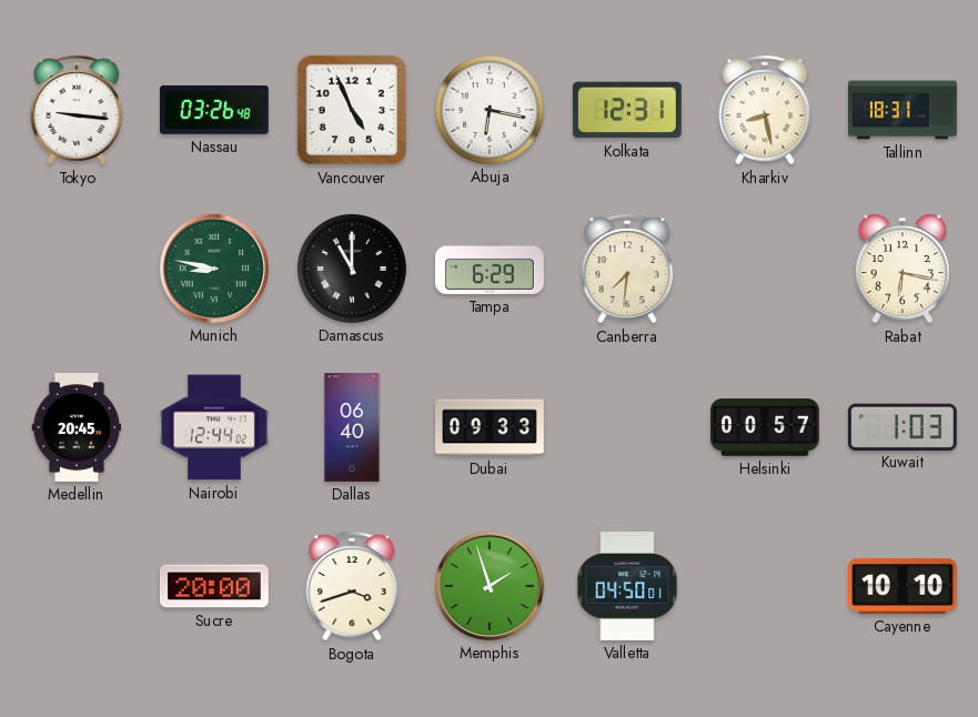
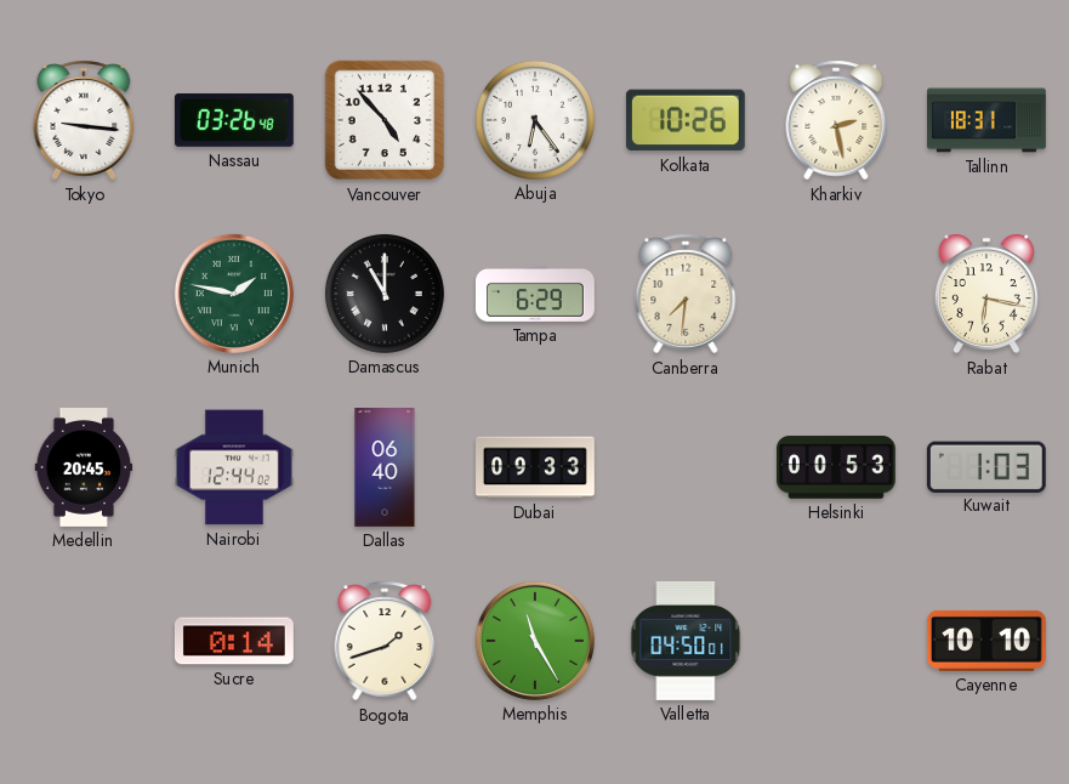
Vancouver: 4:56 -> 4:53 (385, 120)
Abuja: 6:17 -> 6:24 (535, 120)
Kolkata: 12:31 -> 10:26 (686, 120)
Kharkiv: 8:28 -> 2:28 (836, 120)
Munich: 8:47 -> 1:47 (234, 294)
Helsinki: 00:57 -> 00:53 (836, 467)
Sucre: 20:00 -> 0:14 (234, 641)
Bogota: 3:42 -> 1:42 (385, 641)
Memphis: 1:57 -> 11:25 (535, 641)
